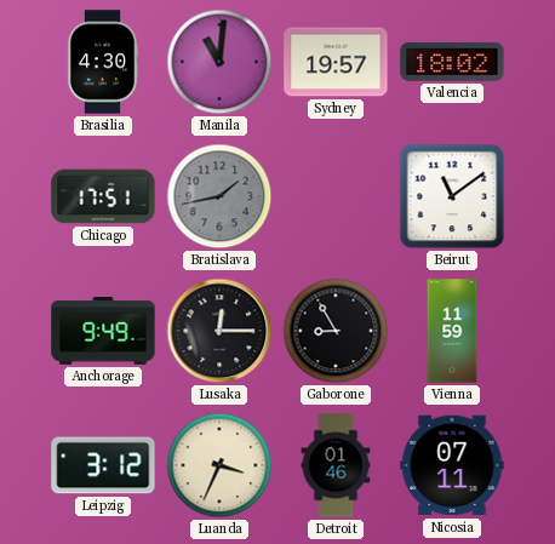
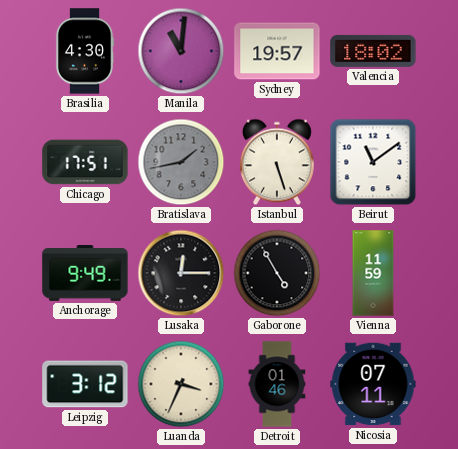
Istanbul: none -> 5:27 (277, 162)
Gaborone: 8:55 -> 4:55 (277, 273)
